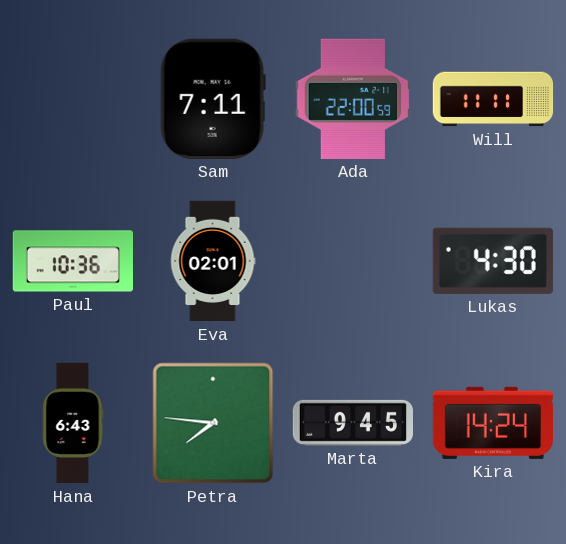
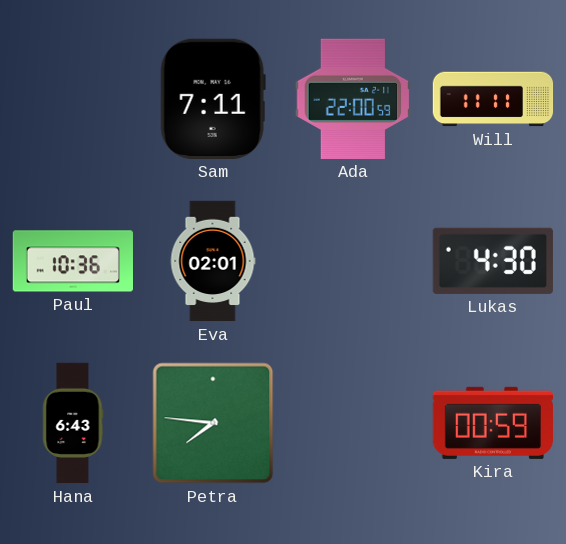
Marta: 9:45 -> none (352, 423)
Kira: 14:24 -> 00:59 (492, 423)
